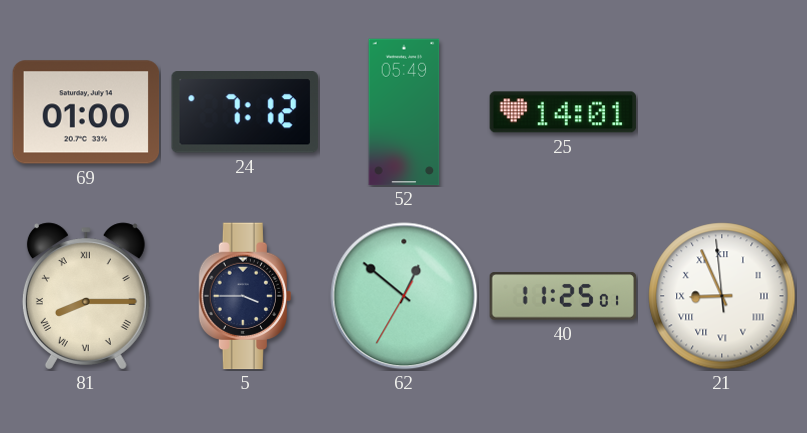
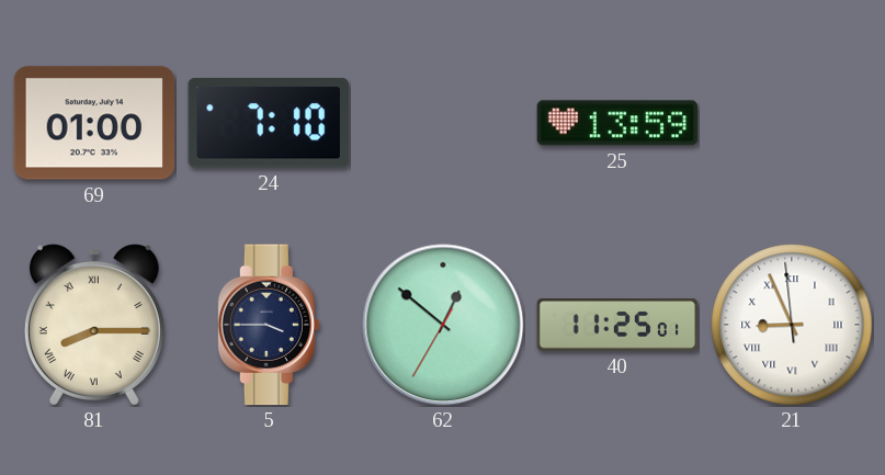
24: 7:12 -> 7:10 (269, 124)
52: 05:49 -> none (404, 112)
25: 14:01 -> 13:59 (617, 123)
